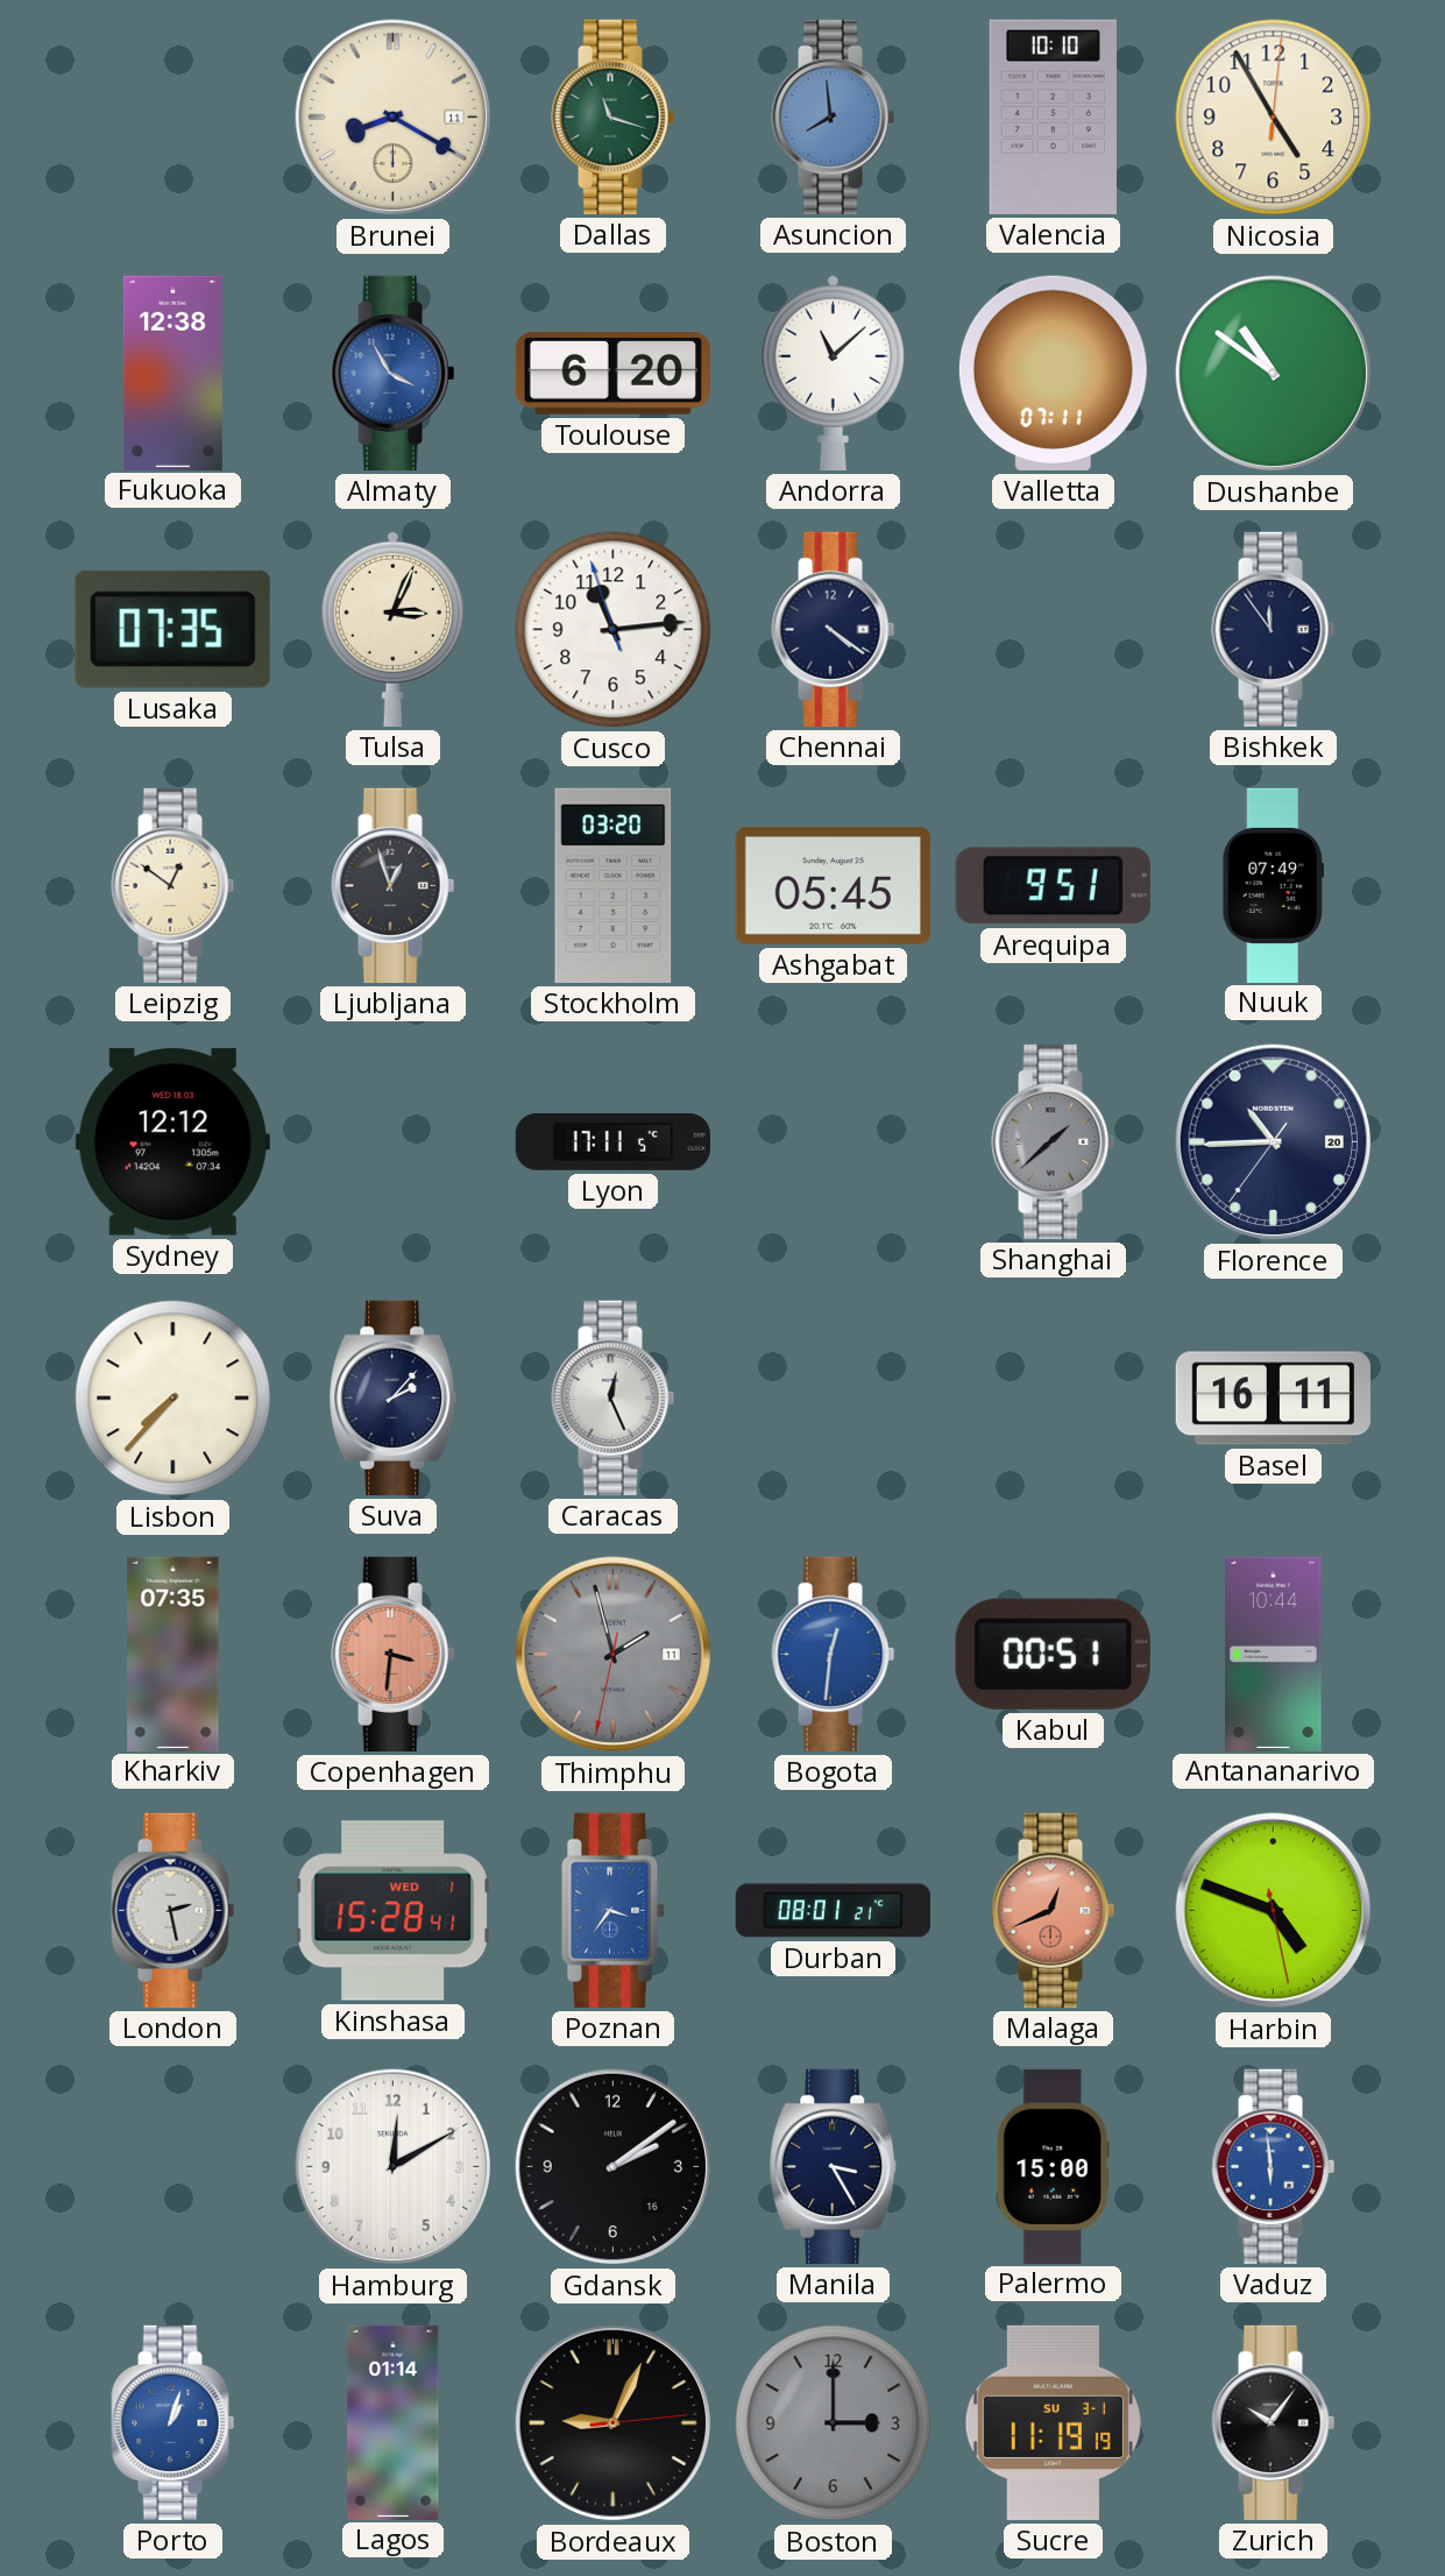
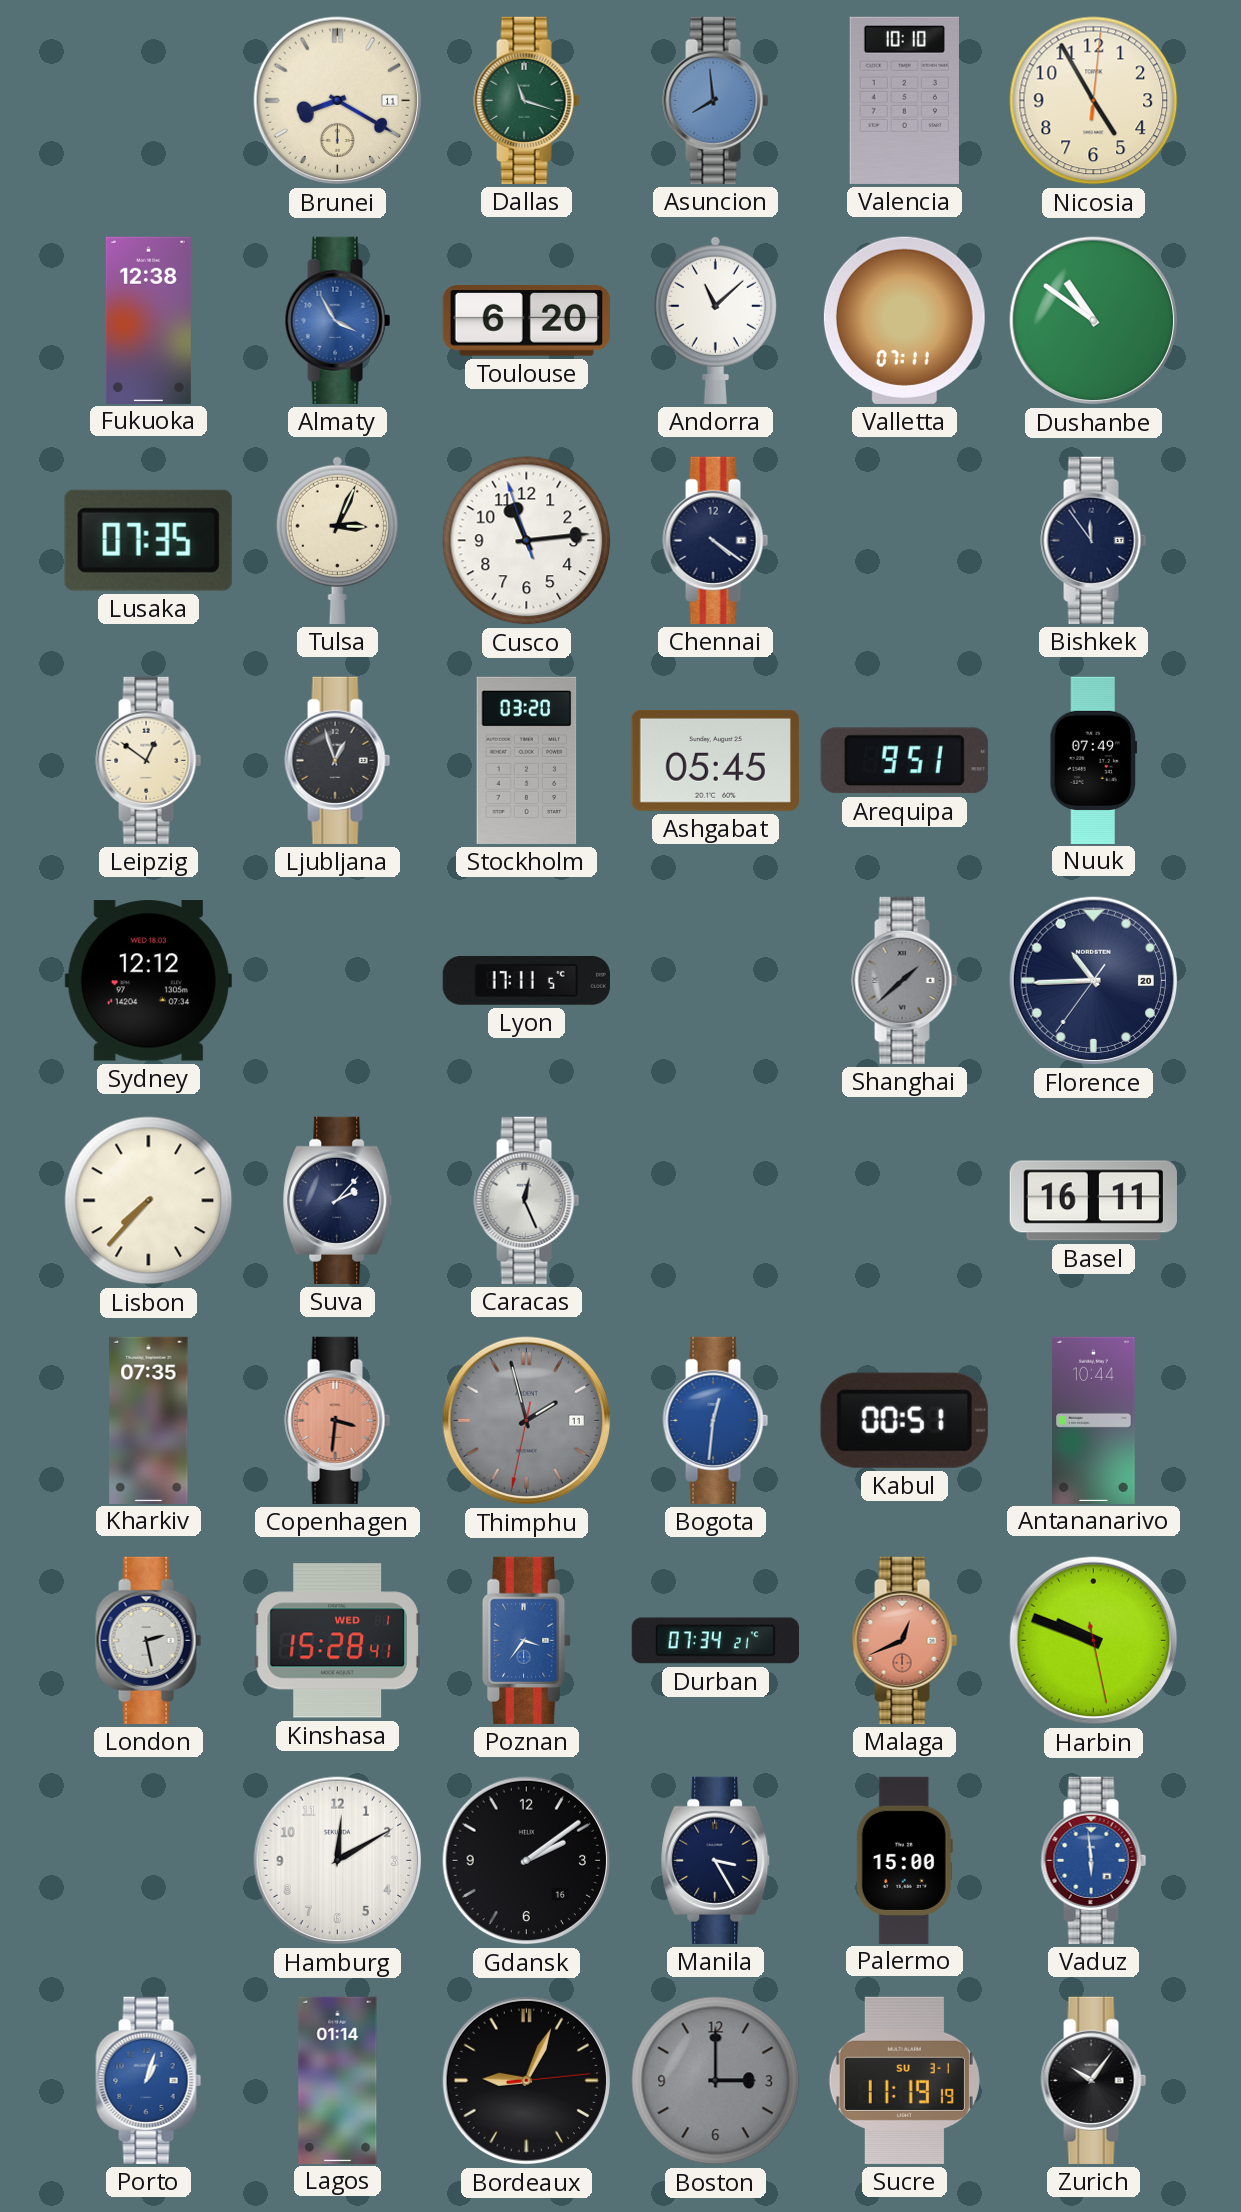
Durban: 08:01 -> 07:34 (715, 1641)
Harbin: 4:48 -> 9:48 (1094, 1641)
